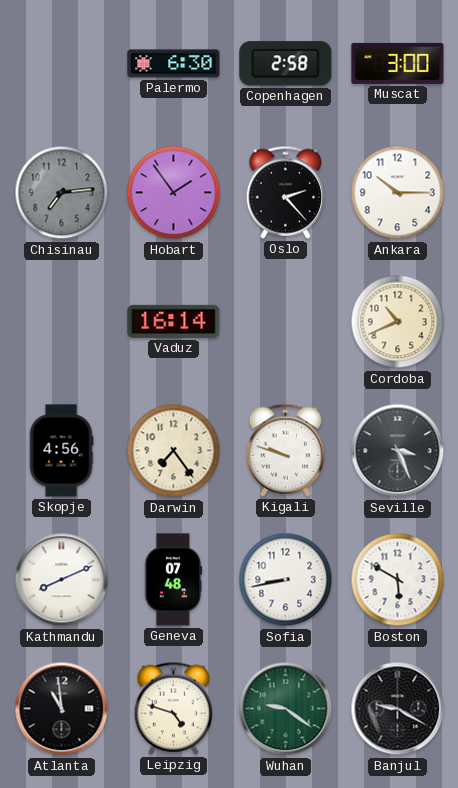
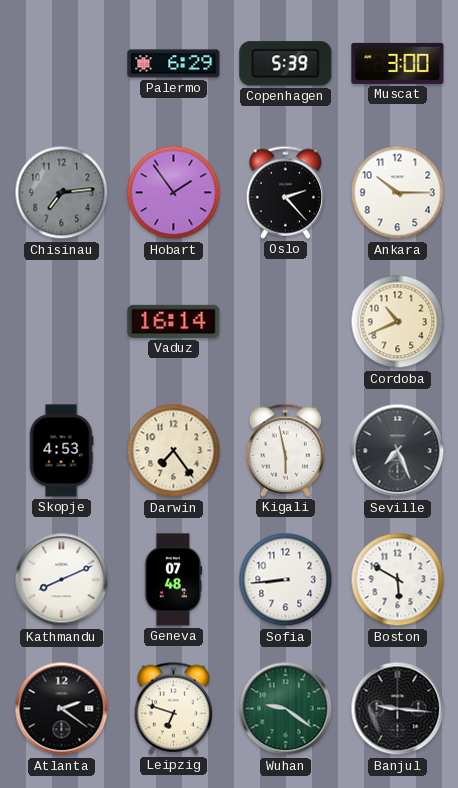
Palermo: 6:30 -> 6:29 (174, 64)
Copenhagen: 2:58 -> 5:39 (286, 64)
Skopje: 4:56 -> 4:53 (61, 451)
Kigali: 9:48 -> 5:58 (285, 450)
Seville: 3:26 -> 7:26 (398, 451)
Sofia: 8:43 -> 8:44 (286, 580)
Atlanta: 10:59 -> 2:21 (62, 709)
Leipzig: 4:48 -> 6:48 (173, 708)
Banjul: 9:20 -> 9:16 (398, 709)
